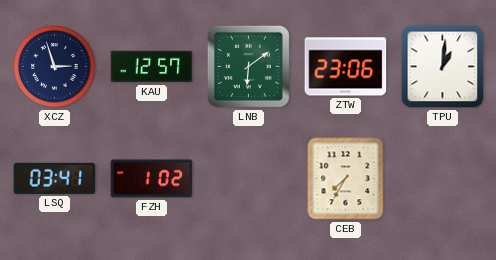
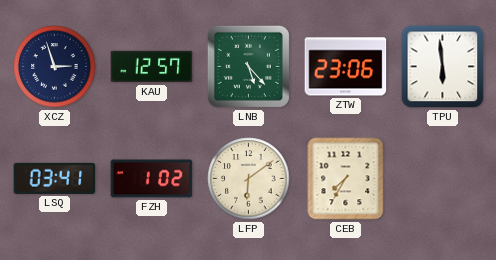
LNB: 6:09 -> 5:23 (248, 66)
TPU: 1:01 -> 5:59 (443, 67)
LFP: none -> 6:09 (249, 179)
